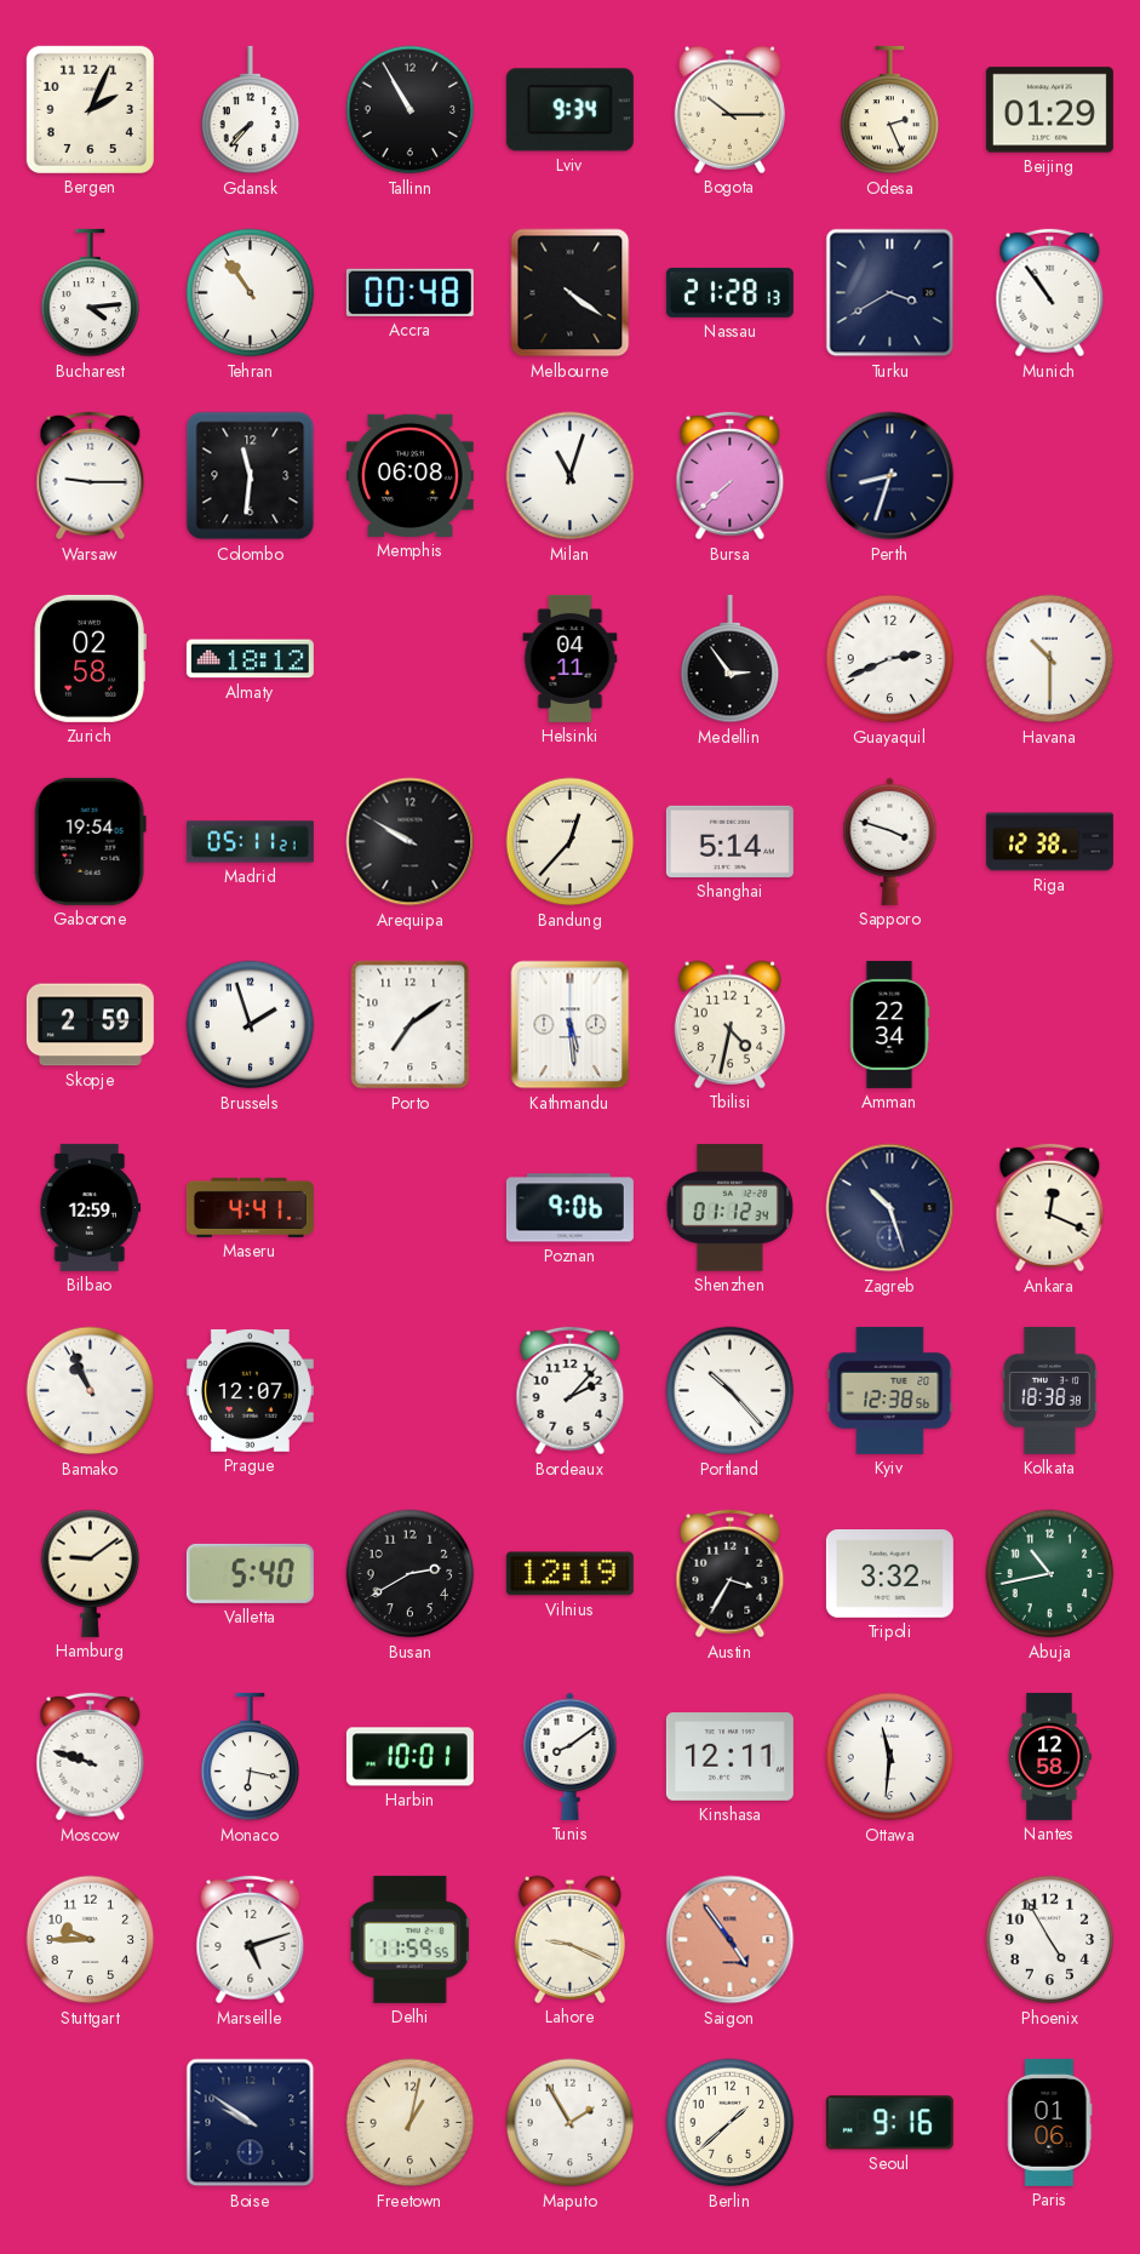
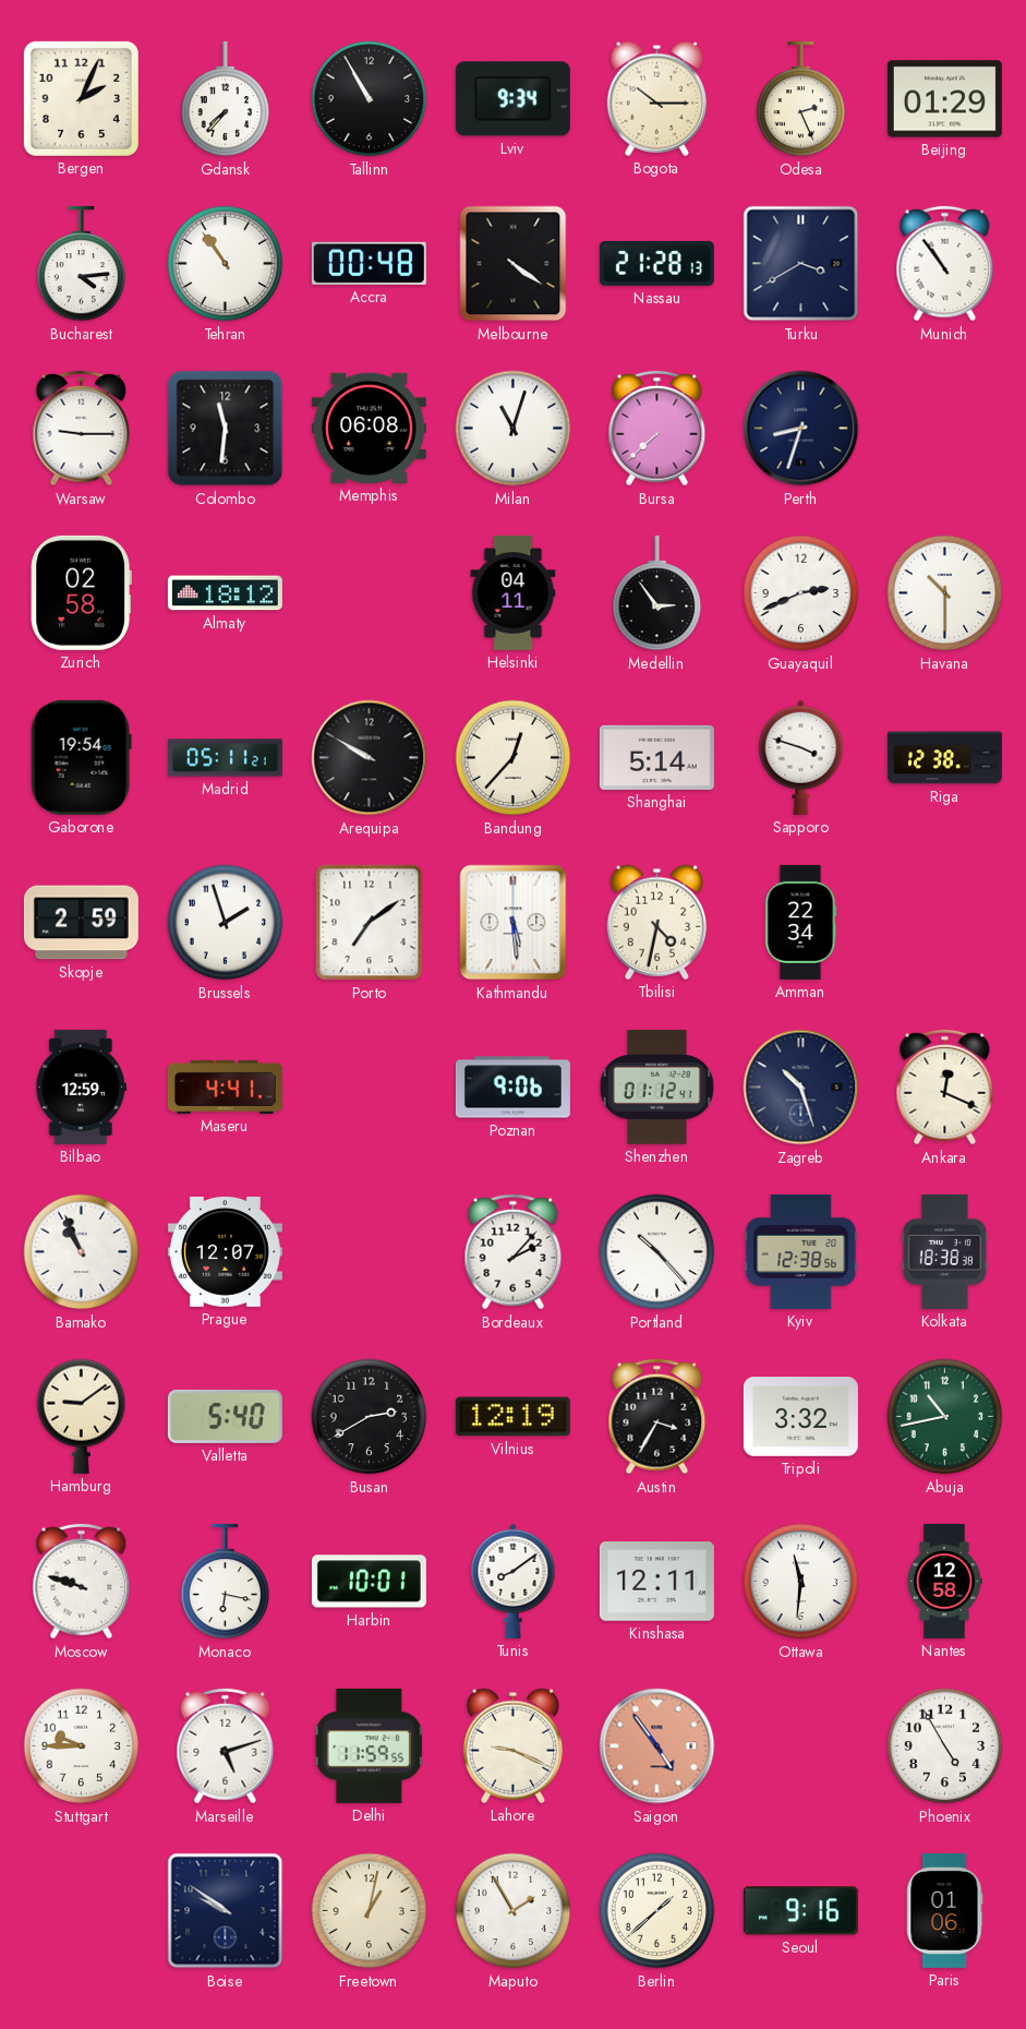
Shenzhen: 01:12:34 -> 01:12:41 (656, 1088)
